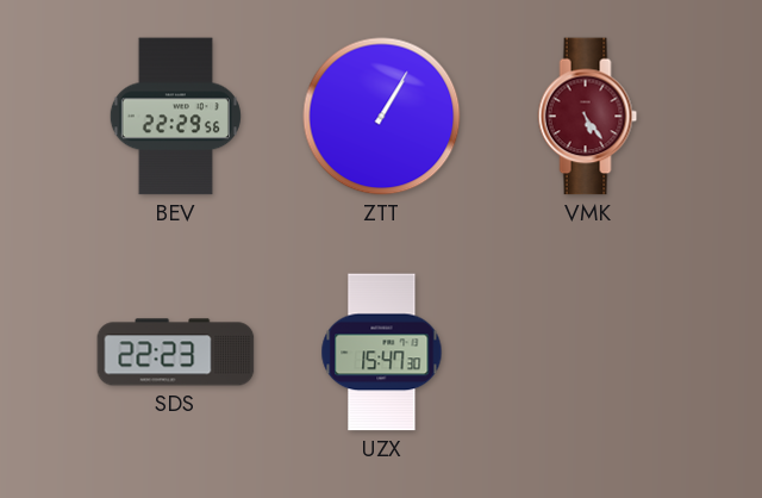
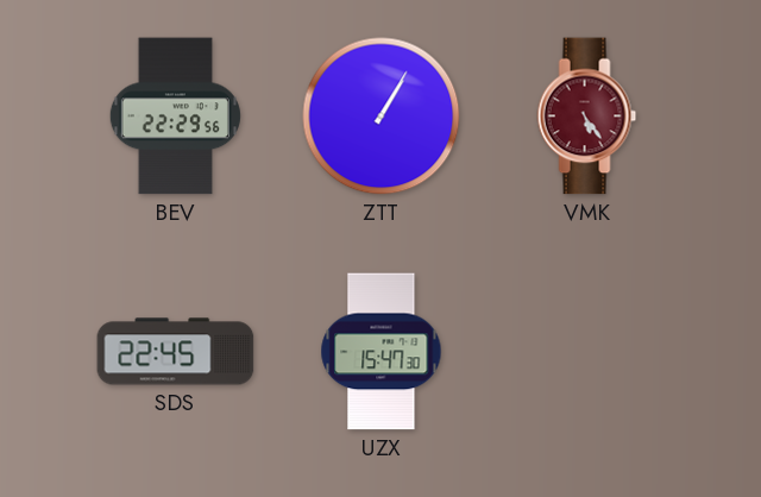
SDS: 22:23 -> 22:45 (176, 352)
